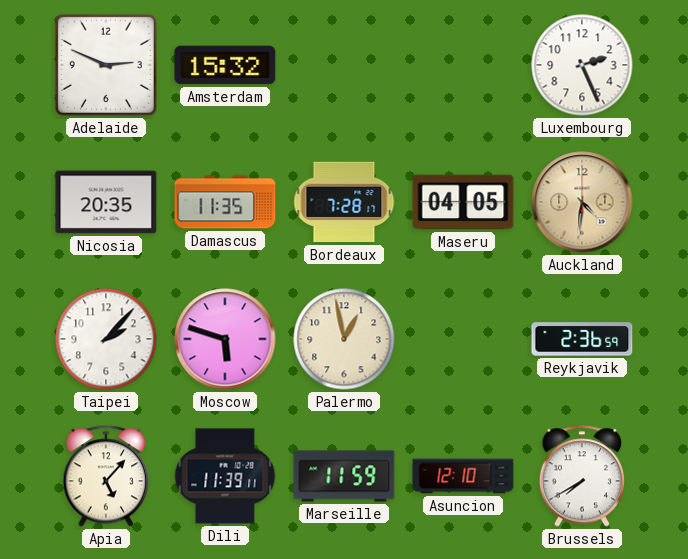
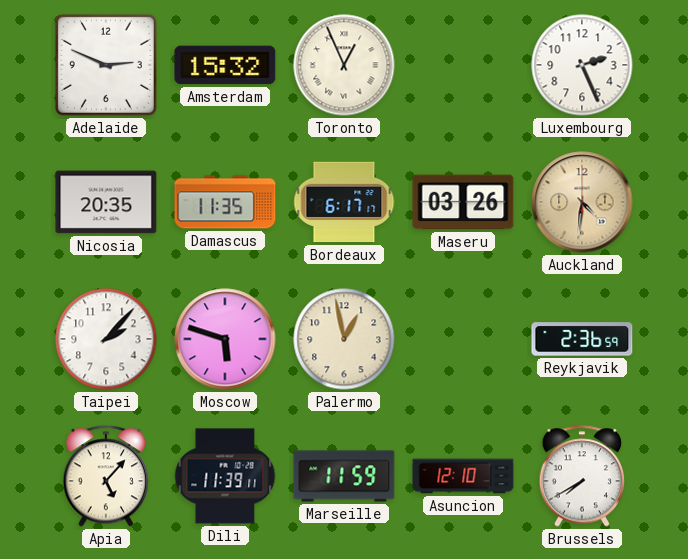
Toronto: none -> 12:56 (344, 65)
Bordeaux: 7:28 -> 6:17 (344, 202)
Maseru: 04:05 -> 03:26 (463, 202)
